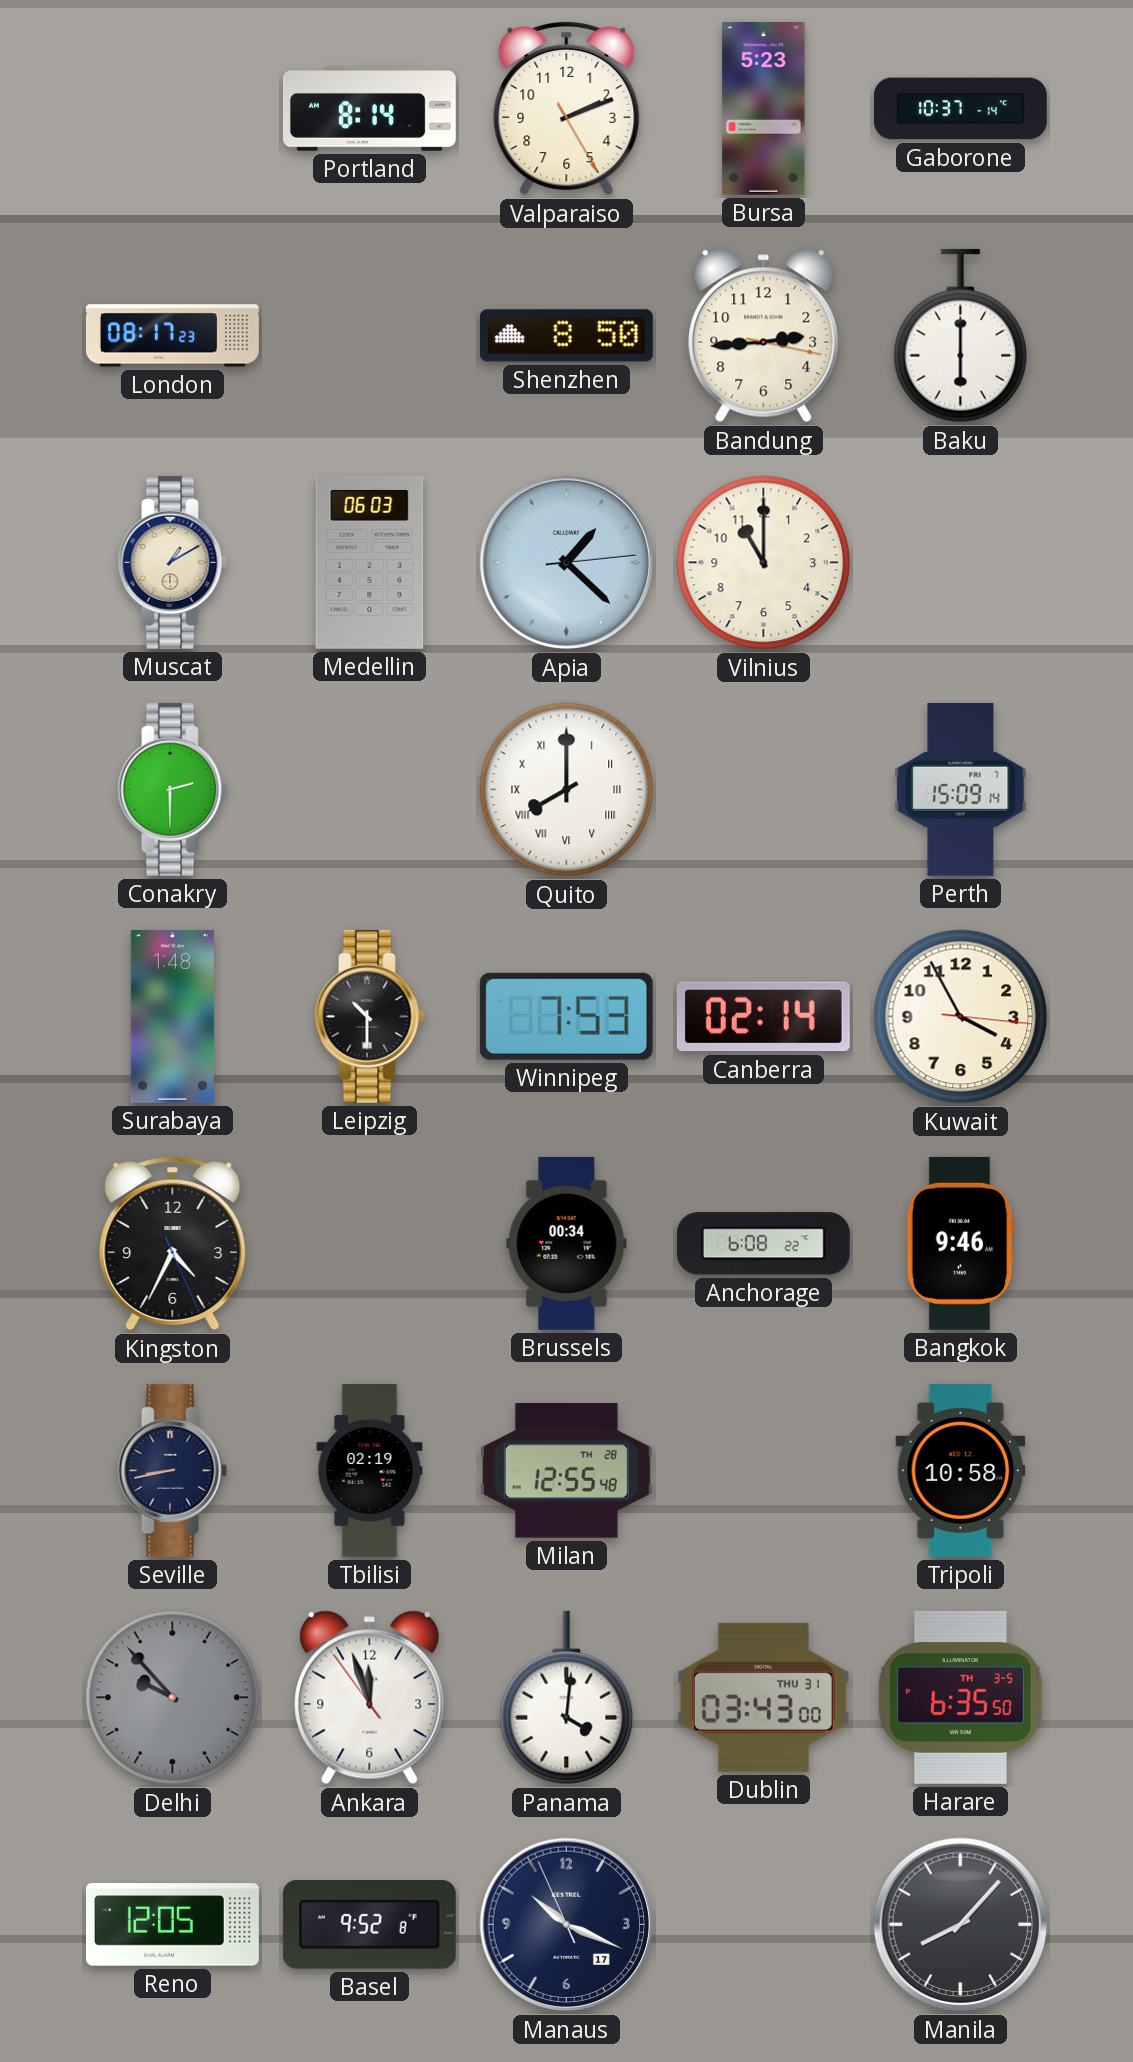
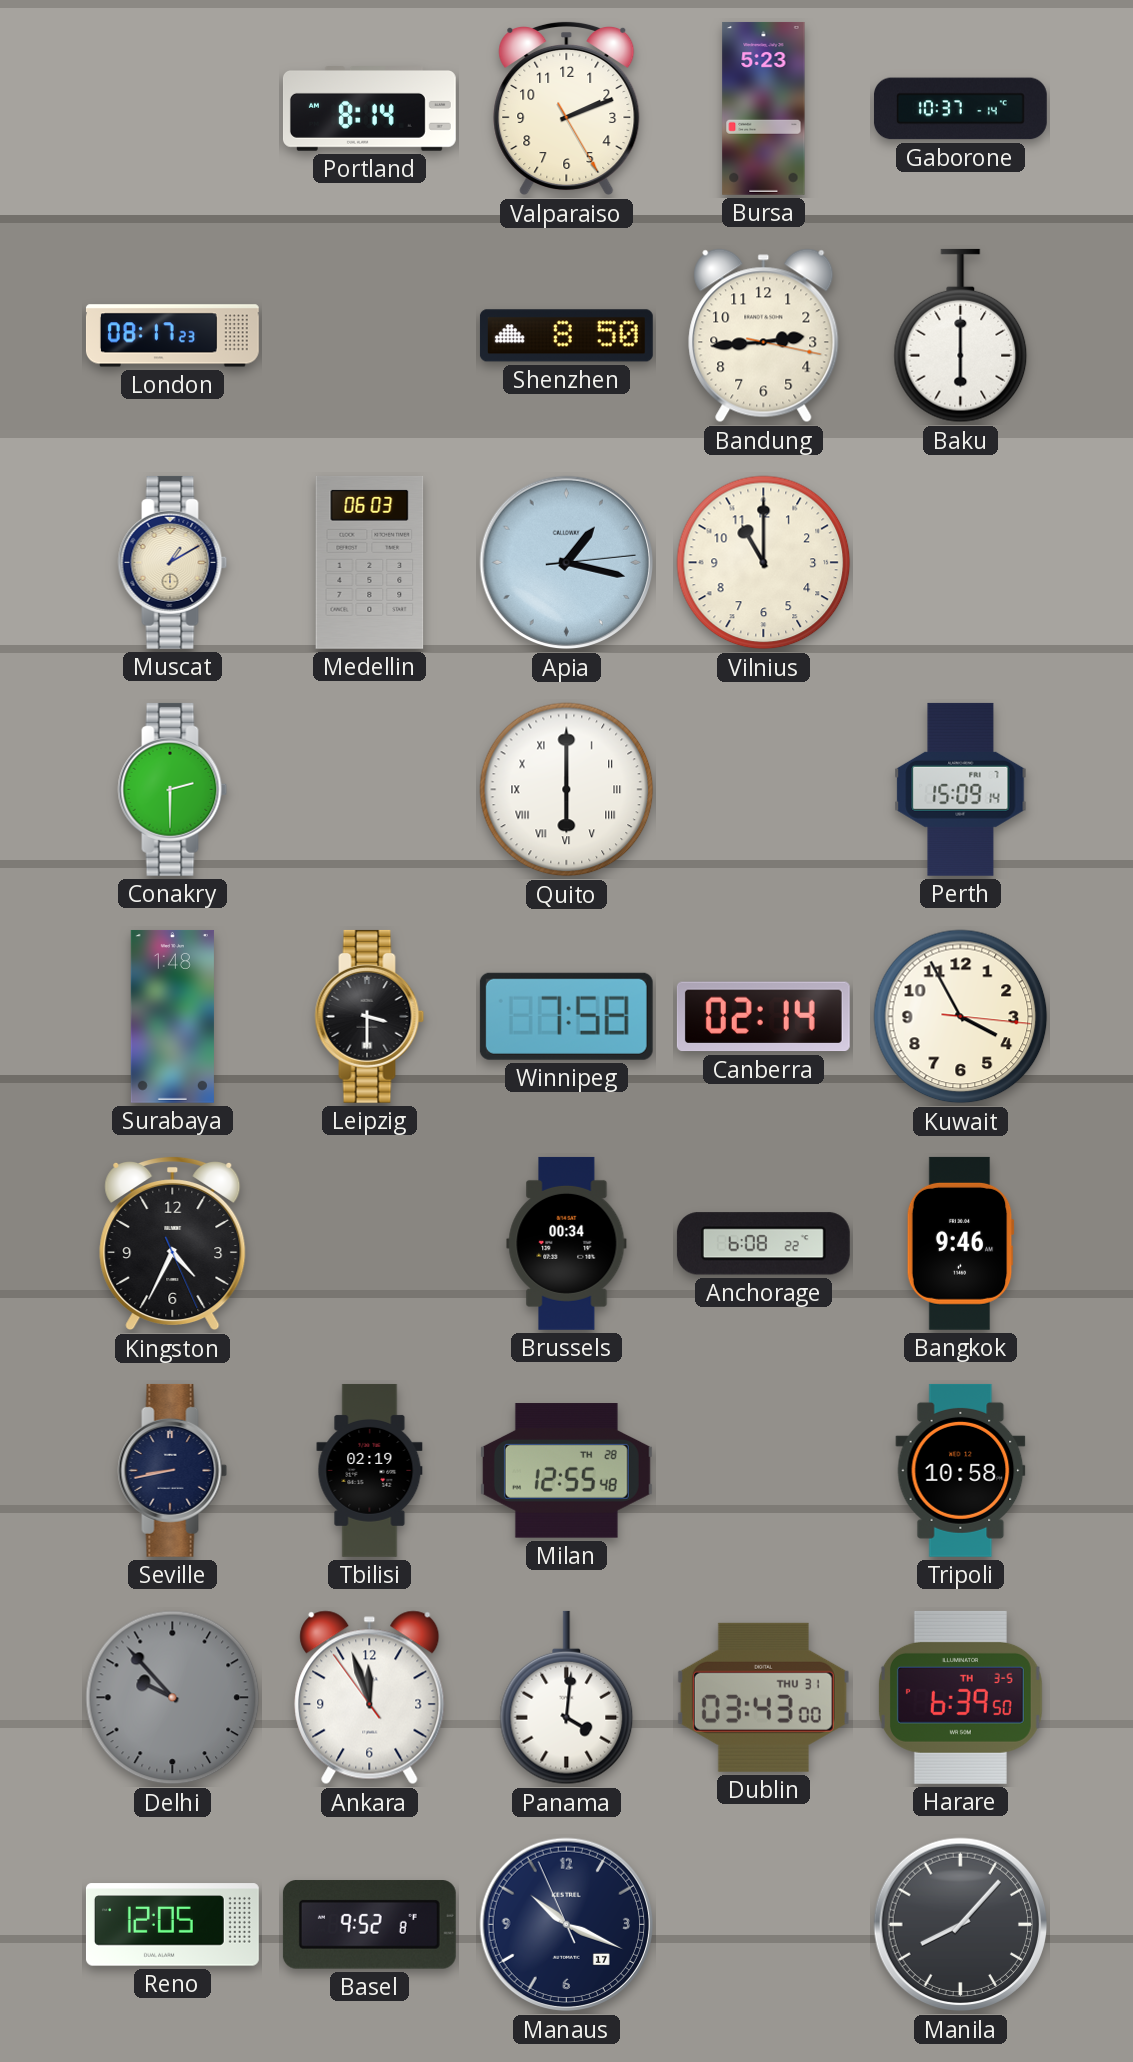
Apia: 1:22 -> 1:17 (567, 563)
Quito: 8:00 -> 6:00 (567, 790)
Leipzig: 10:30 -> 3:30 (370, 1016)
Winnipeg: 7:53 -> 7:58 (566, 1016)
Harare: 6:35 -> 6:39 (960, 1697)
